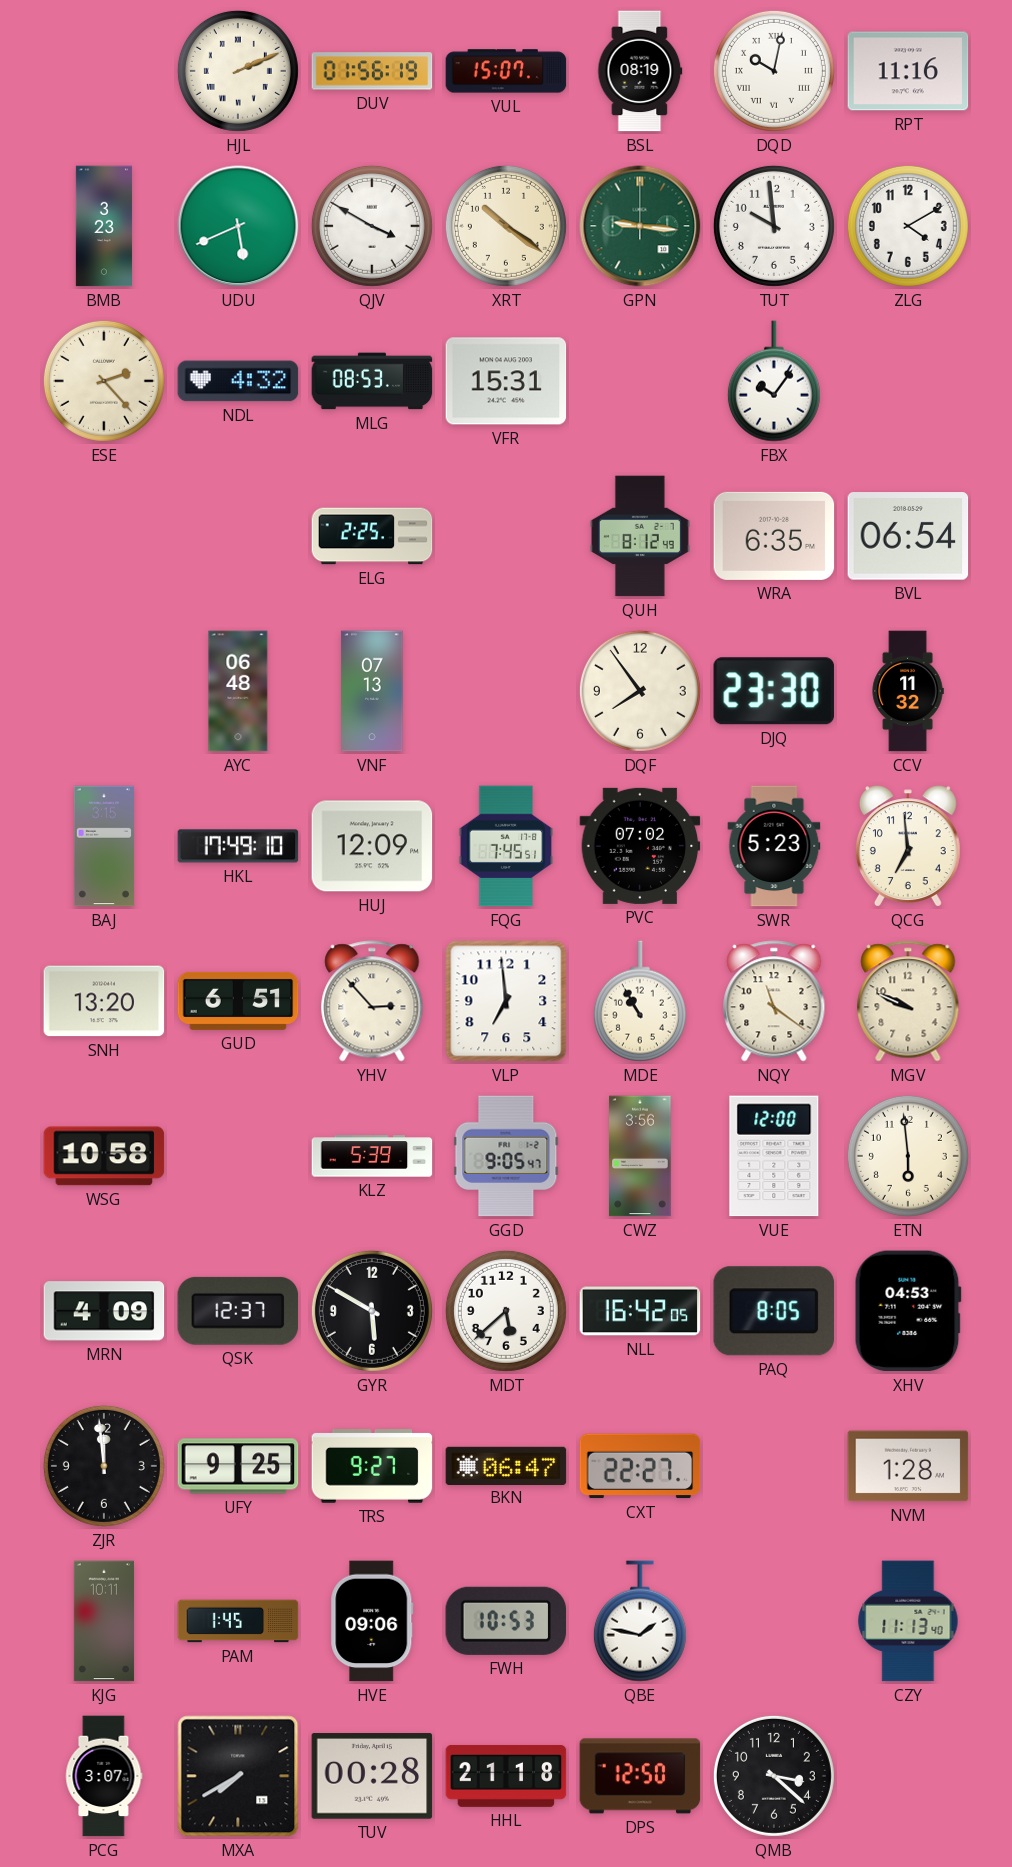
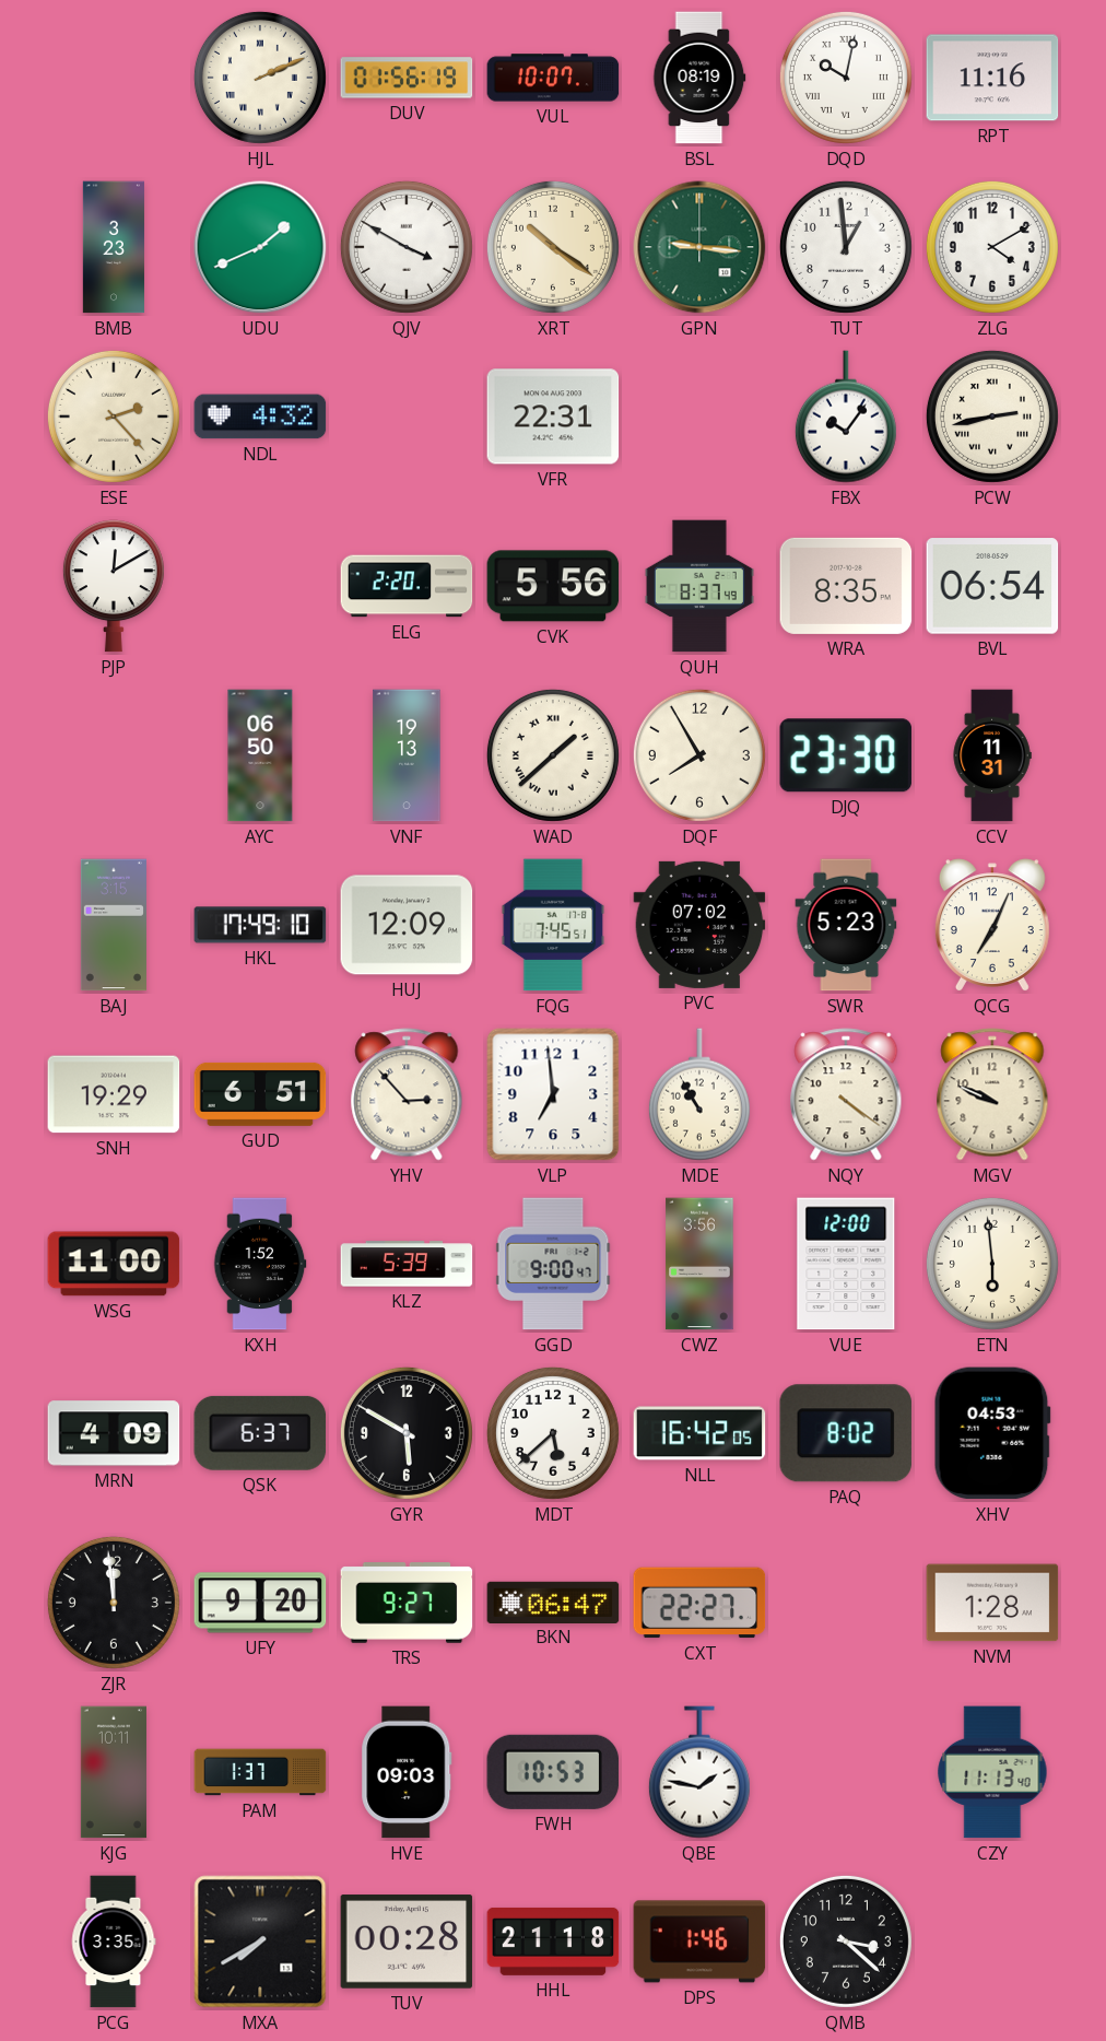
VUL: 15:07 -> 10:07 (553, 78)
UDU: 5:41 -> 1:41 (260, 247)
TUT: 9:59 -> 12:59 (846, 247)
MLG: 08:53 -> none (372, 381)
VFR: 15:31 -> 22:31 (553, 417)
PCW: none -> 2:43 (992, 417)
PJP: none -> 12:10 (114, 586)
ELG: 2:25 -> 2:20 (407, 586)
CVK: none -> 5:56 (553, 586)
QUH: 8:12 -> 8:37 (699, 586)
WRA: 6:35 -> 8:35 (846, 586)
AYC: 06:48 -> 06:50 (260, 755)
VNF: 07:13 -> 19:13 (407, 755)
WAD: none -> 1:38 (553, 755)
DQF: 7:54 -> 7:55 (699, 755)
CCV: 11:32 -> 11:31 (992, 755)
QCG: 6:59 -> 7:04 (992, 925)
SNH: 13:20 -> 19:29 (114, 1094)
NQY: 11:21 -> 4:21 (846, 1094)
WSG: 10:58 -> 11:00 (114, 1264)
KXH: none -> 1:52 (260, 1264)
GGD: 9:05 -> 9:00 (553, 1264)
QSK: 12:37 -> 6:37 (260, 1433)
PAQ: 8:05 -> 8:02 (845, 1433)
UFY: 9:25 -> 9:20 (260, 1603)
PAM: 1:45 -> 1:37 (260, 1772)
HVE: 09:06 -> 09:03 (407, 1772)
PCG: 3:07 -> 3:35 (114, 1942)
DPS: 12:50 -> 1:46 (699, 1942)
